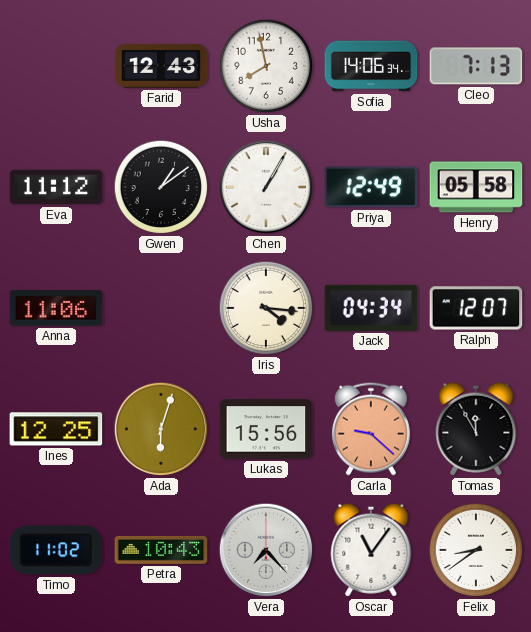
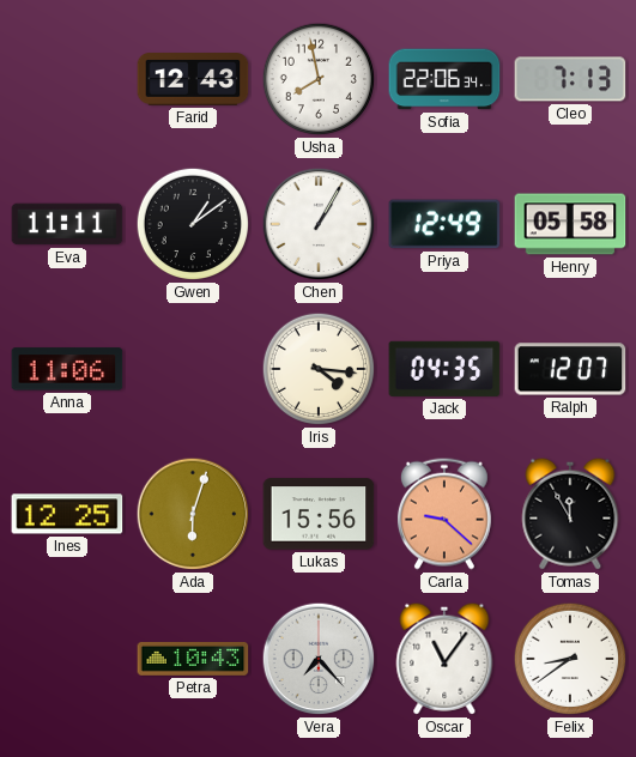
Sofia: 14:06 -> 22:06 (444, 79)
Eva: 11:12 -> 11:11 (67, 224)
Jack: 04:34 -> 04:35 (444, 369)
Timo: 11:02 -> none (56, 550)
